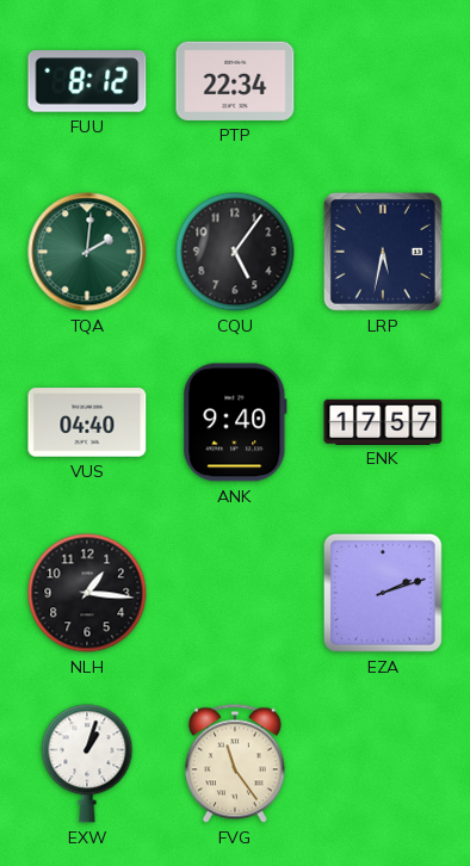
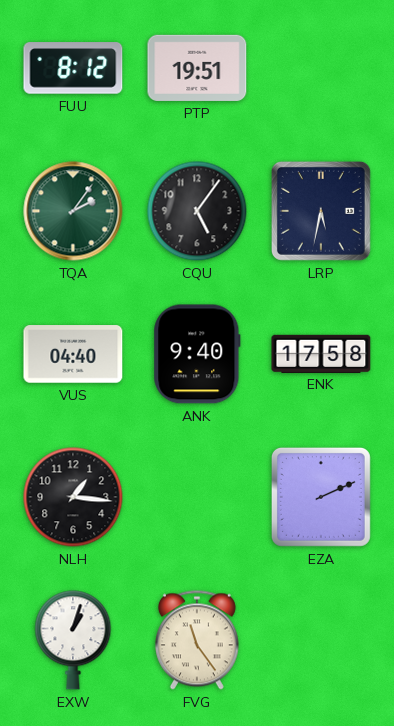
PTP: 22:34 -> 19:51 (197, 68)
TQA: 2:01 -> 2:06 (73, 211)
ENK: 17:57 -> 17:58 (321, 353)
EZA: 2:12 -> 2:11 (321, 497)
